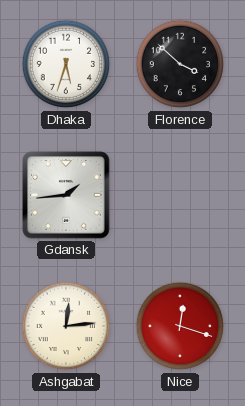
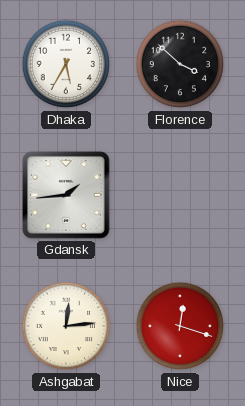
Dhaka: 5:33 -> 5:35 (66, 64)
